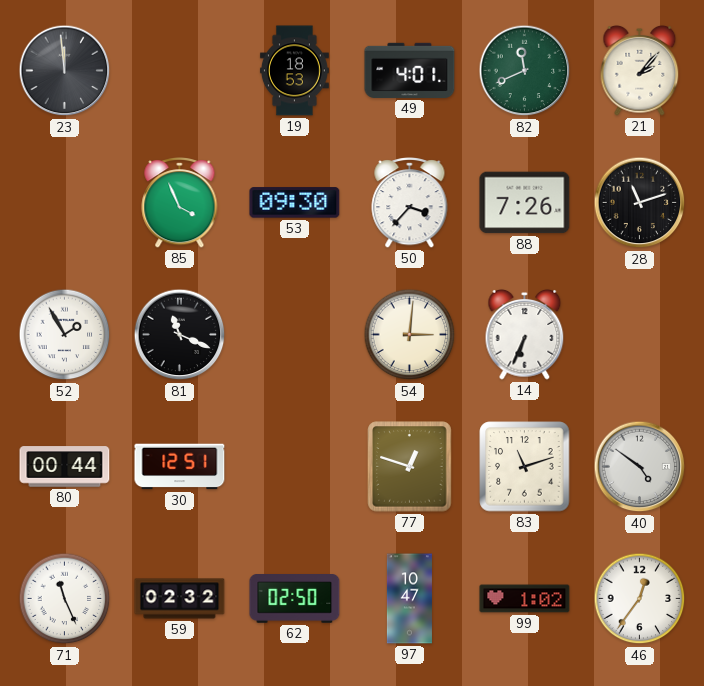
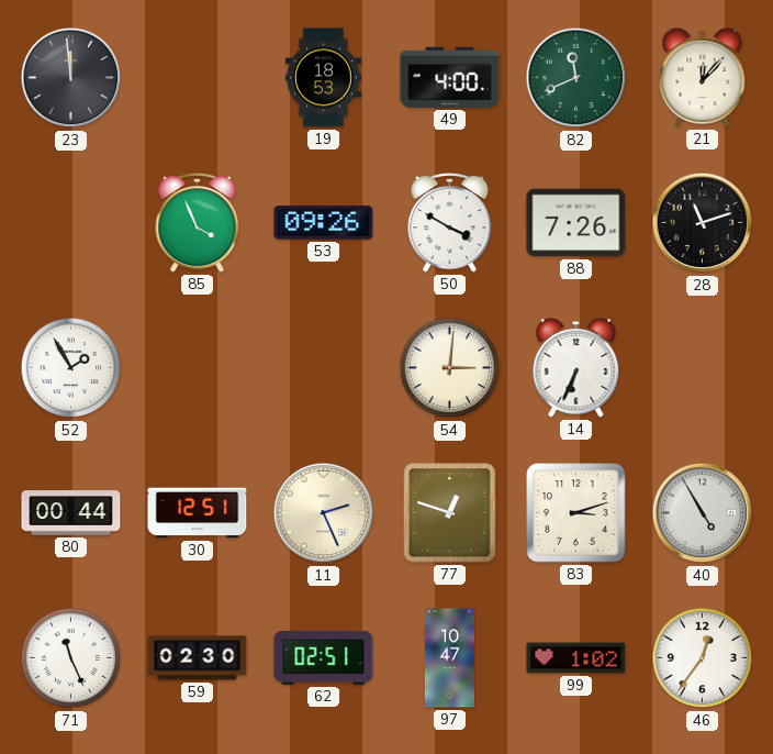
49: 4:01 -> 4:00 (450, 77)
21: 2:07 -> 12:07 (703, 77)
53: 09:30 -> 09:26 (324, 223)
50: 3:37 -> 3:50 (450, 223)
81: 11:19 -> none (180, 335)
11: none -> 2:26 (324, 513)
83: 11:12 -> 3:12 (576, 513)
40: 4:51 -> 4:55 (703, 513)
59: 02:32 -> 02:30 (198, 658)
62: 02:50 -> 02:51 (324, 658)
